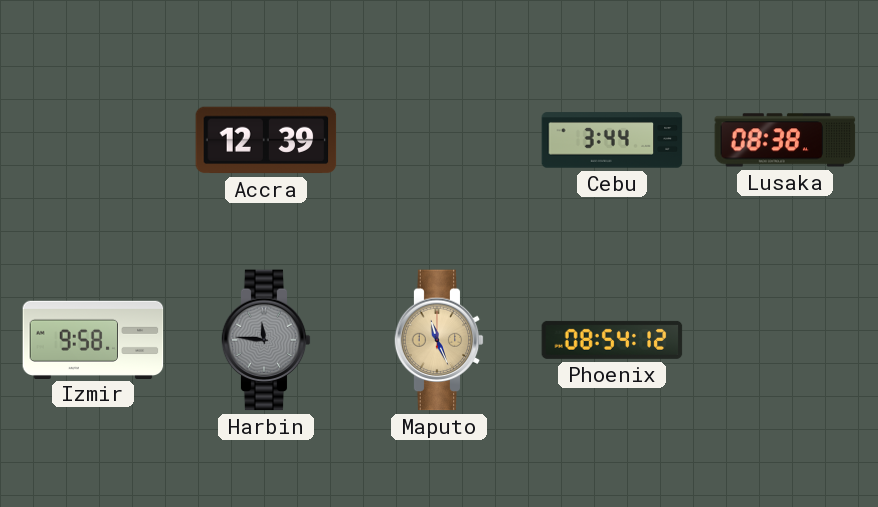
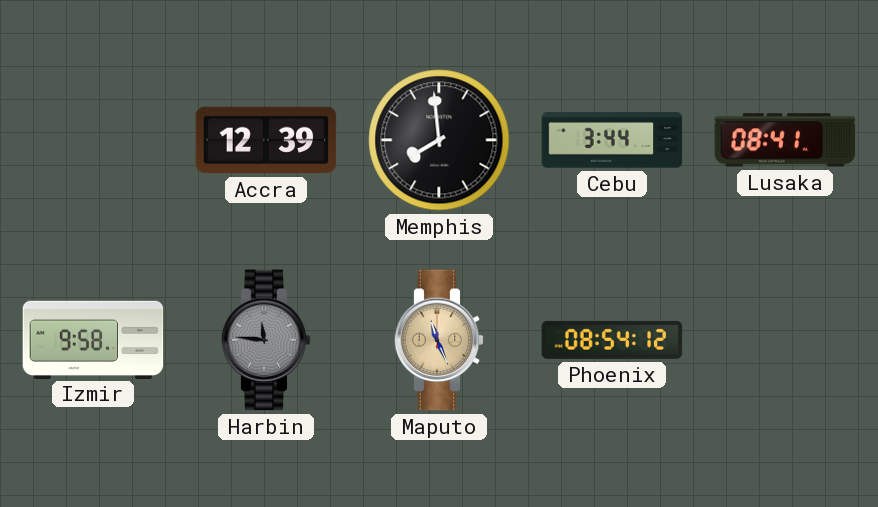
Memphis: none -> 7:59 (439, 140)
Lusaka: 08:38 -> 08:41 (785, 140)
